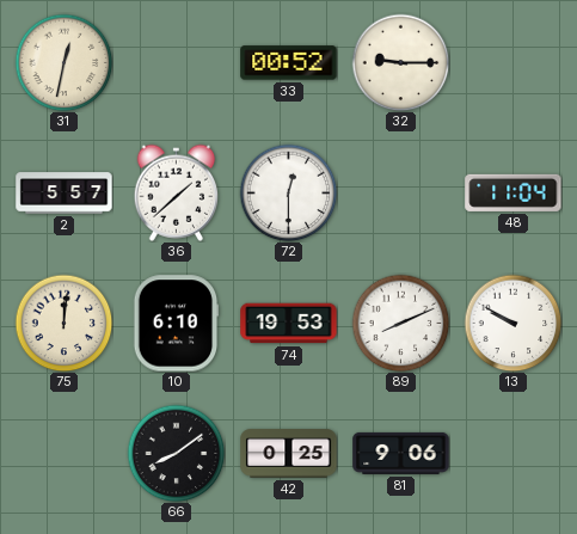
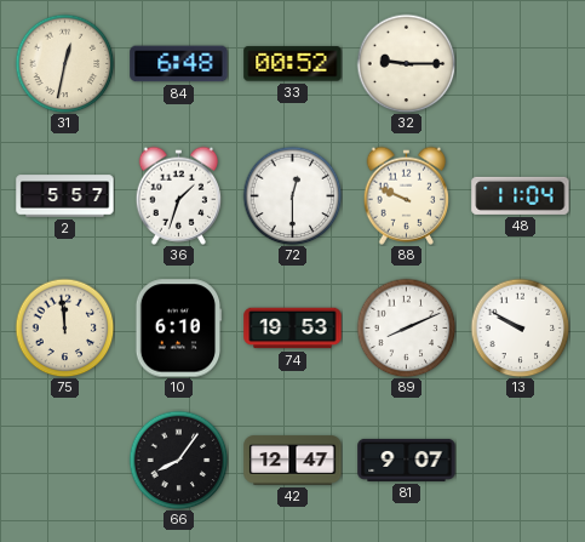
84: none -> 6:48 (179, 64)
36: 1:38 -> 1:33 (179, 195)
88: none -> 9:49 (407, 195)
75: 12:01 -> 11:59 (64, 327)
66: 8:09 -> 8:06 (178, 460)
42: 0:25 -> 12:47 (293, 461)
81: 9:06 -> 9:07 (407, 460)
